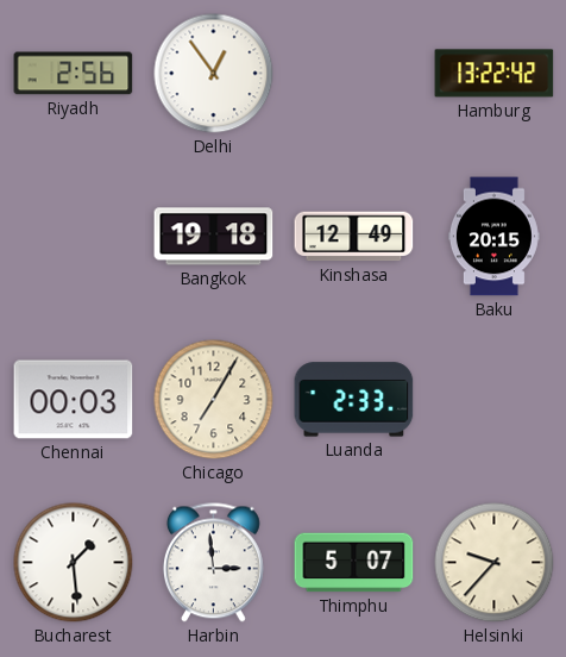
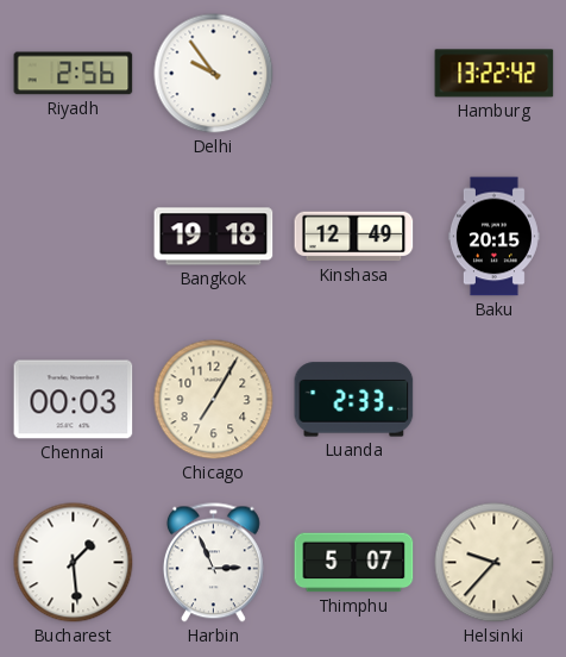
Delhi: 12:54 -> 9:54 (214, 74)
Harbin: 2:59 -> 2:56 (213, 563)
